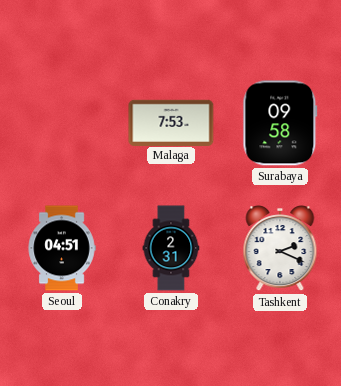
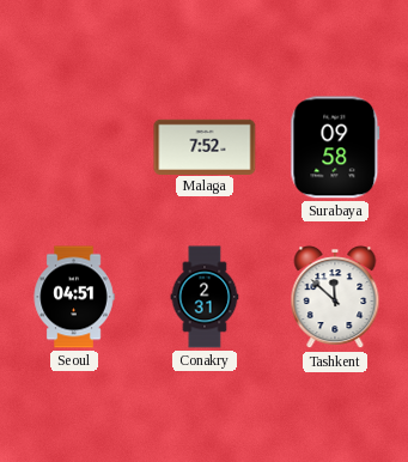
Malaga: 7:53 -> 7:52 (205, 146)
Tashkent: 2:19 -> 11:52 (335, 298)
